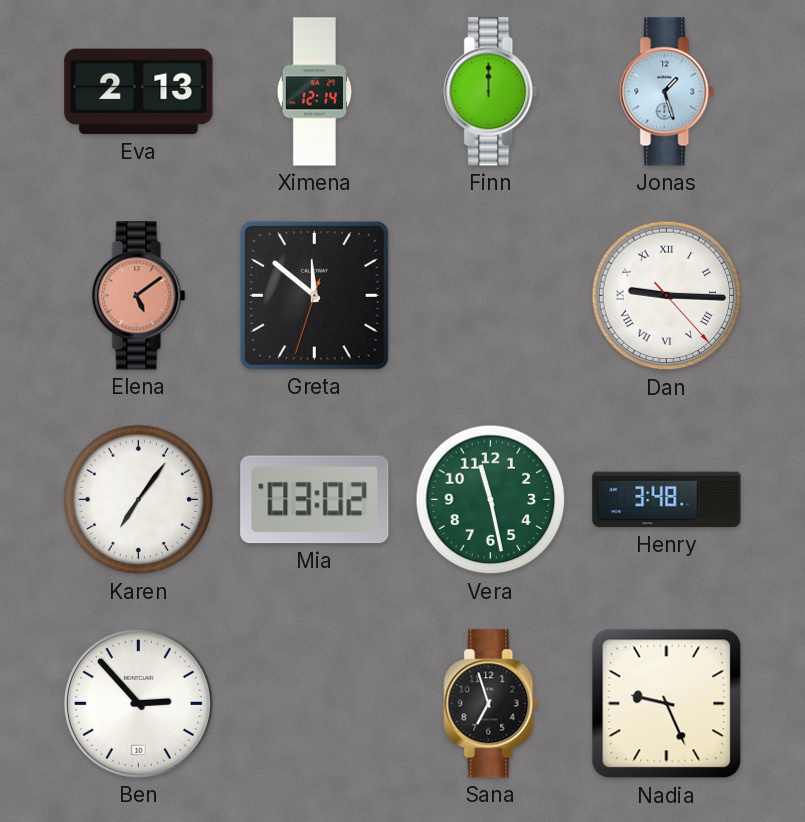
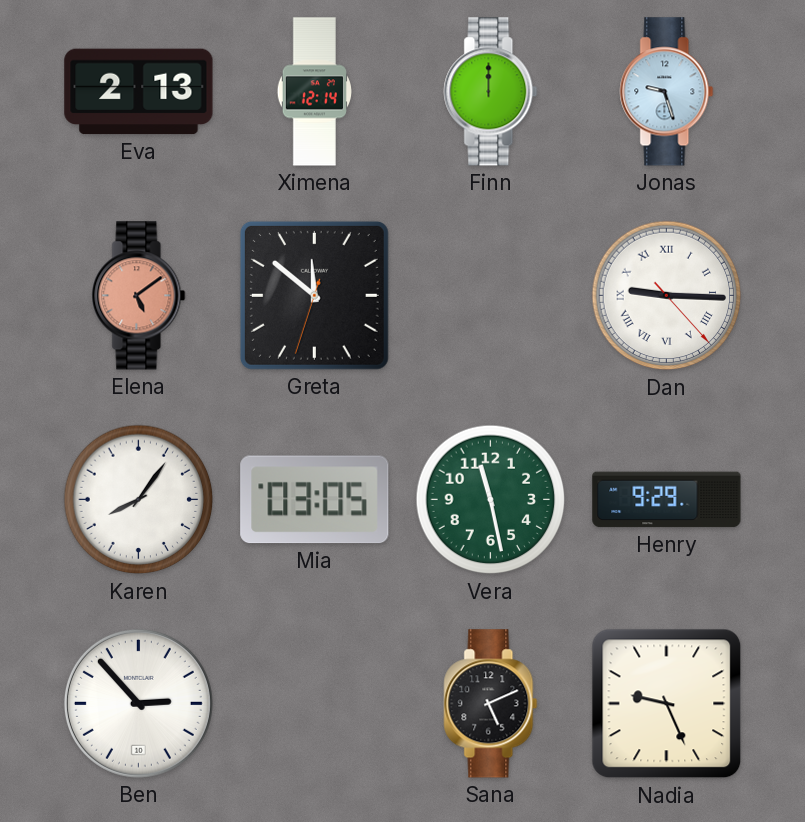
Jonas: 1:27 -> 9:27 (667, 92)
Karen: 7:06 -> 8:06 (139, 500)
Mia: 03:02 -> 03:05 (315, 500)
Henry: 3:48 -> 9:29 (667, 500)
Sana: 6:57 -> 5:11 (491, 704)
